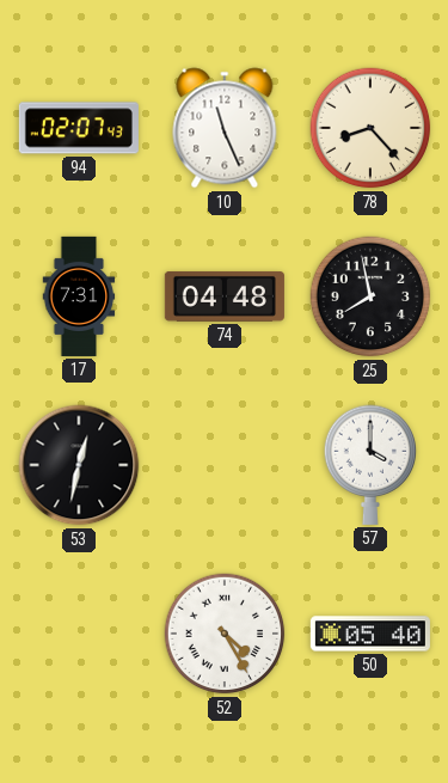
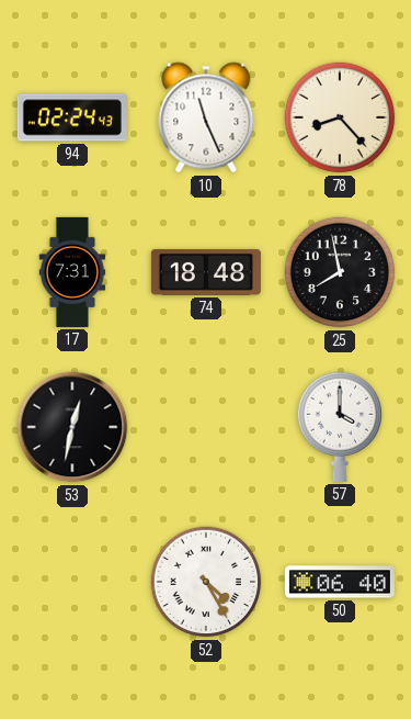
94: 02:07 -> 02:24 (72, 117)
74: 04:48 -> 18:48 (206, 272)
50: 05:40 -> 06:40 (340, 582)
